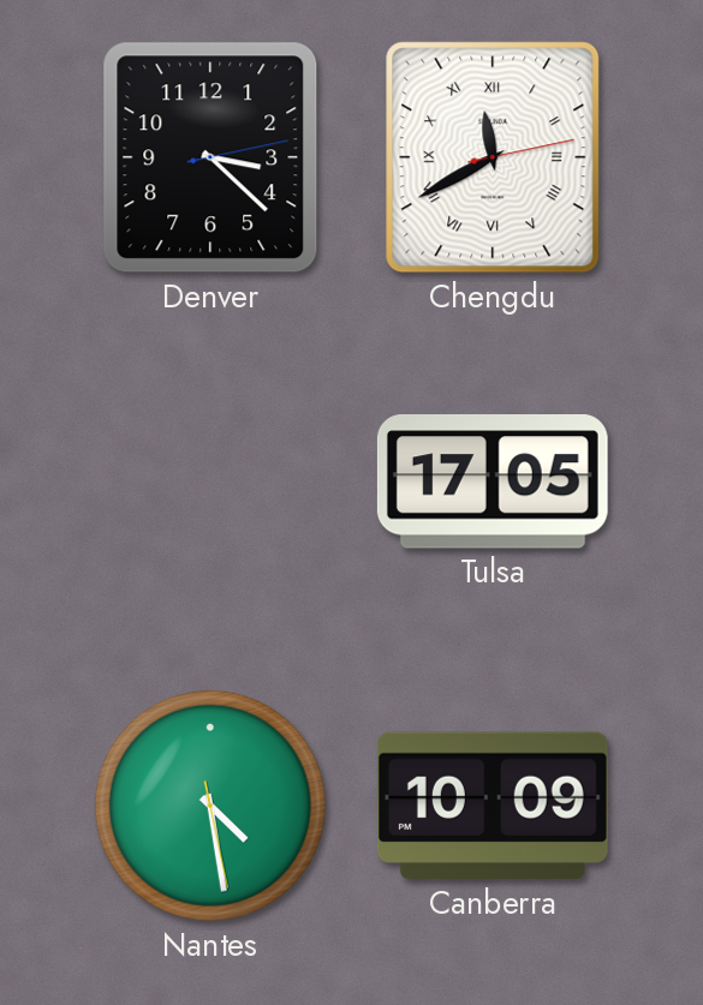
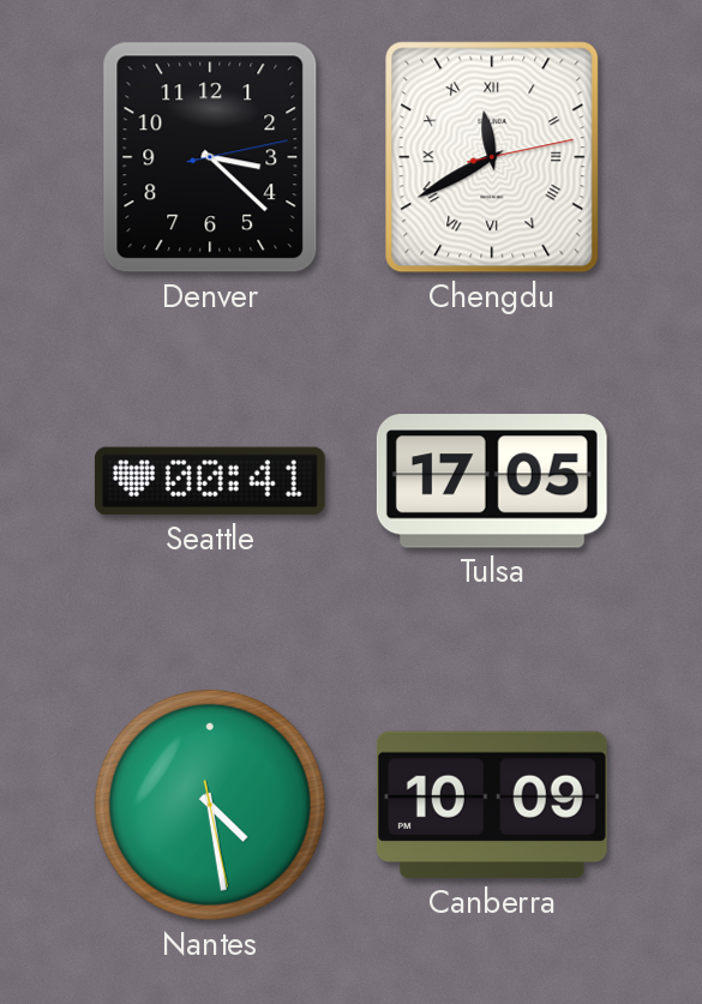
Seattle: none -> 00:41 (210, 481)
